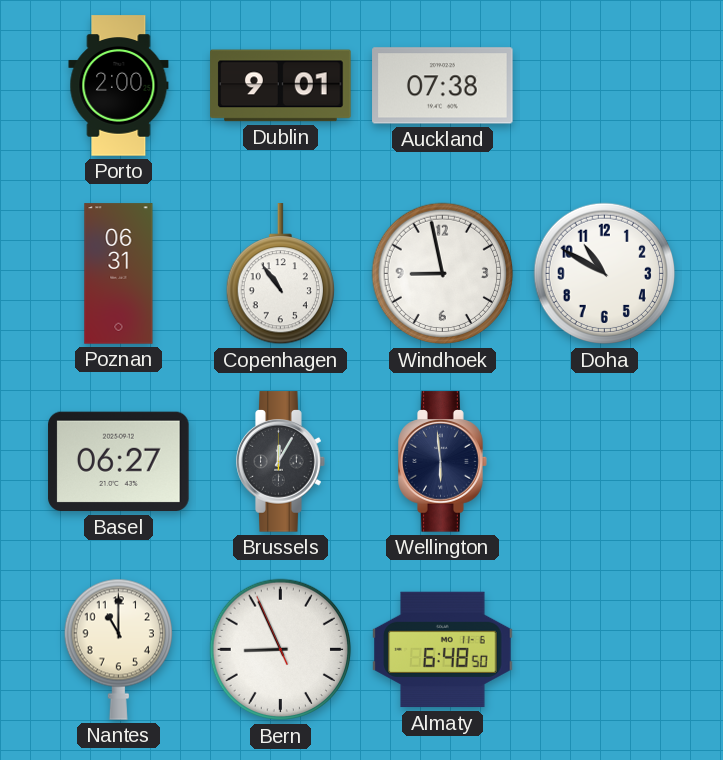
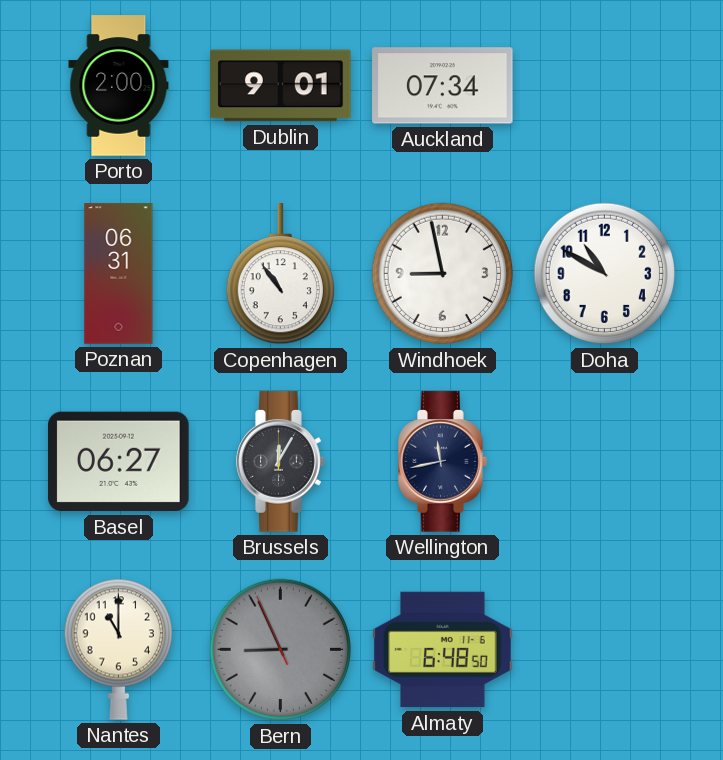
Auckland: 07:38 -> 07:34 (443, 86)
Wellington: 5:59 -> 11:43 (443, 462)
Bern dial: white -> grey (281, 650)
